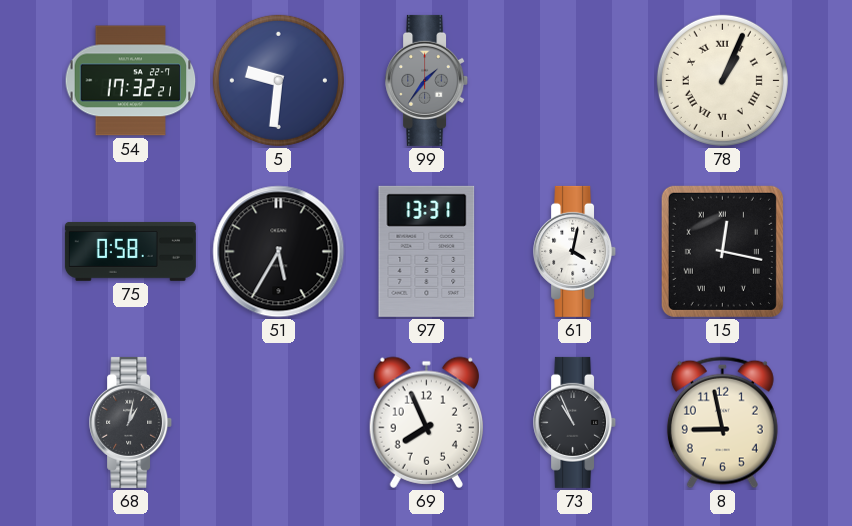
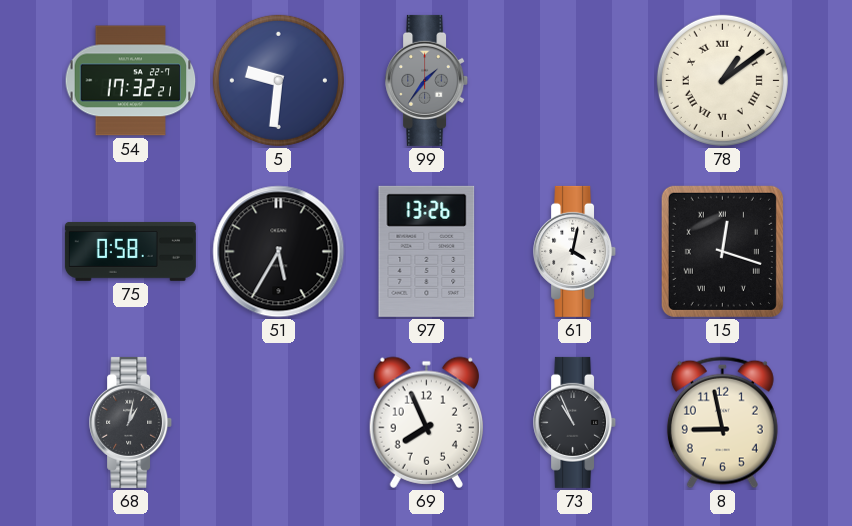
78: 1:04 -> 1:09 (722, 80)
97: 13:31 -> 13:26 (427, 251)
15: 12:17 -> 12:18 (722, 251)
